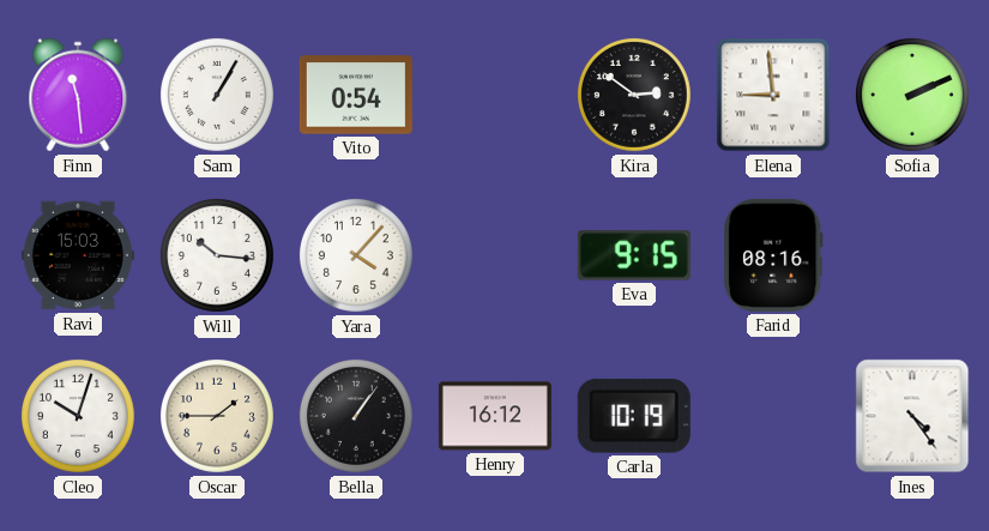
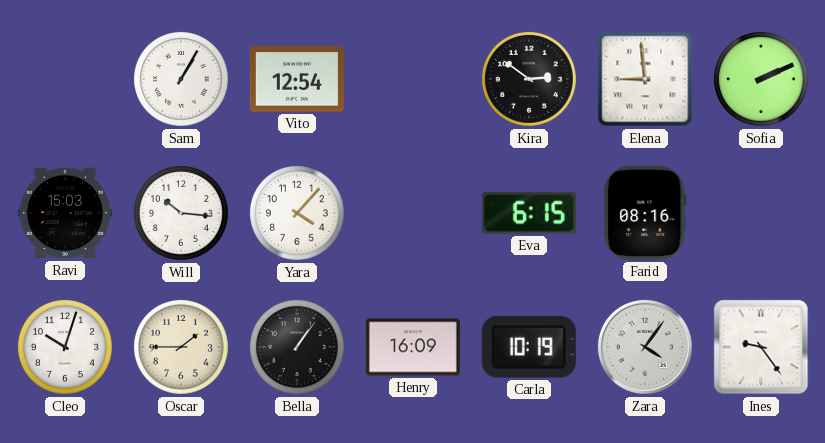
Finn: 11:29 -> none (78, 95)
Vito: 0:54 -> 12:54 (297, 79)
Eva: 9:15 -> 6:15 (529, 213)
Henry: 16:12 -> 16:09 (413, 347)
Zara: none -> 4:06 (645, 347)
Ines: 4:24 -> 9:24 (761, 347)
